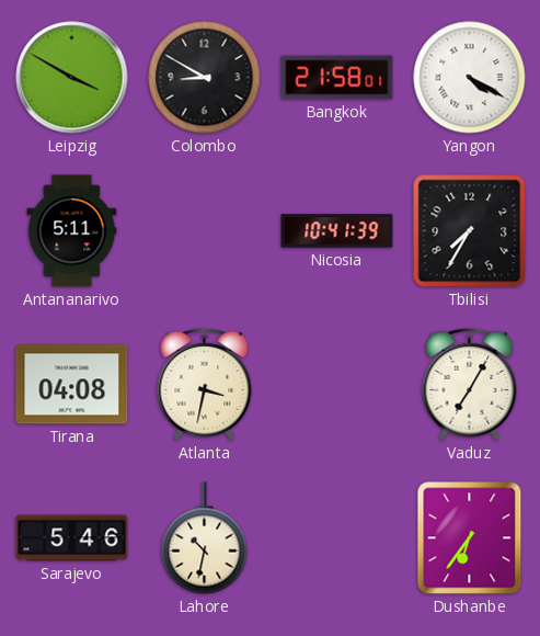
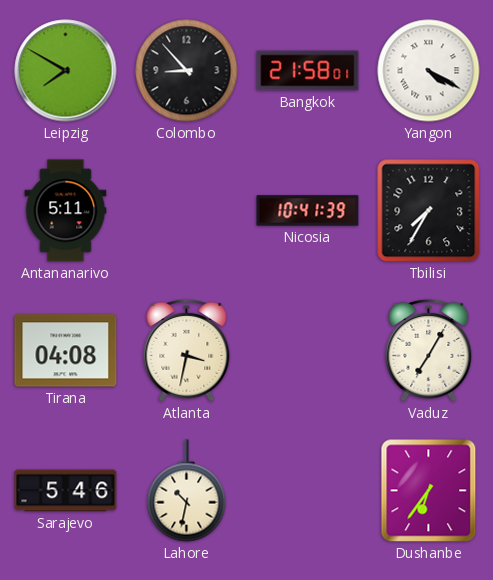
Leipzig: 3:50 -> 7:50 (66, 71)
Colombo: 8:50 -> 8:53 (187, 71)
